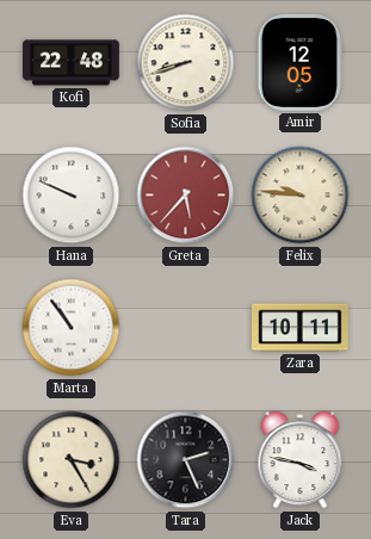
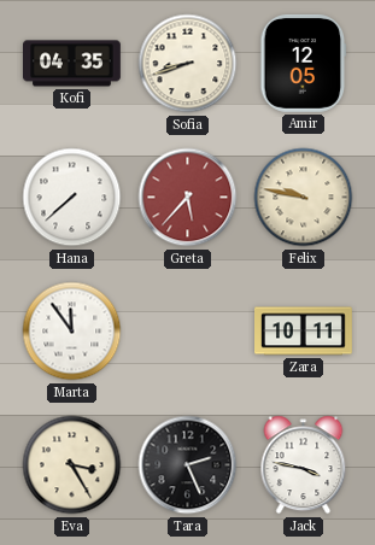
Kofi: 22:48 -> 04:35 (72, 64)
Hana: 9:49 -> 7:38 (72, 198)
Felix: 9:46 -> 9:47 (304, 198)
Marta: 10:54 -> 11:54 (72, 332)
